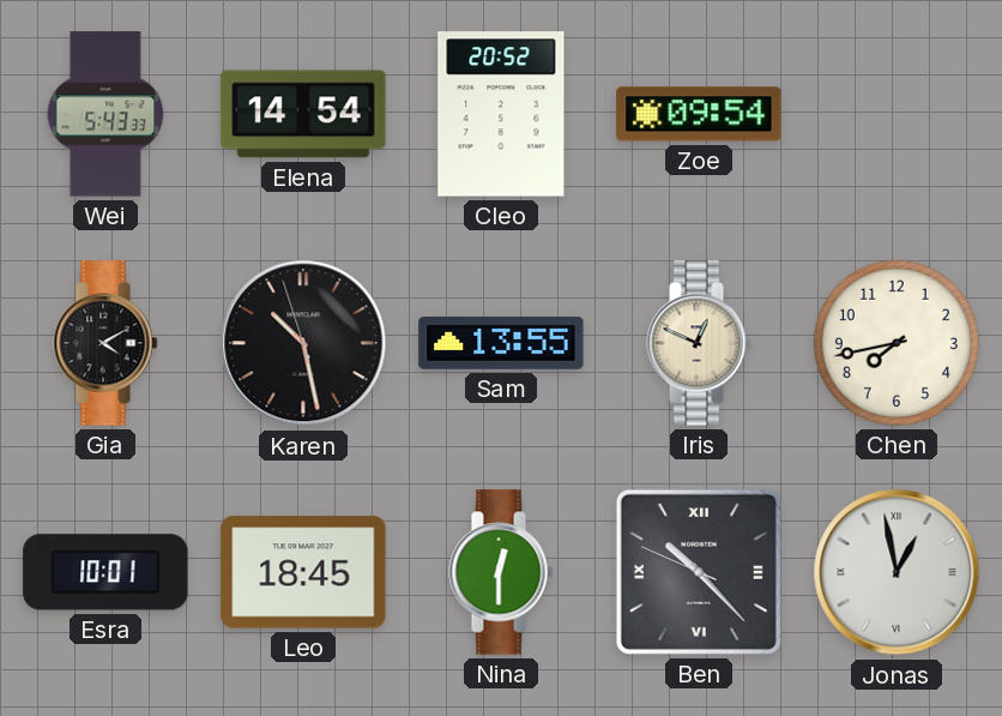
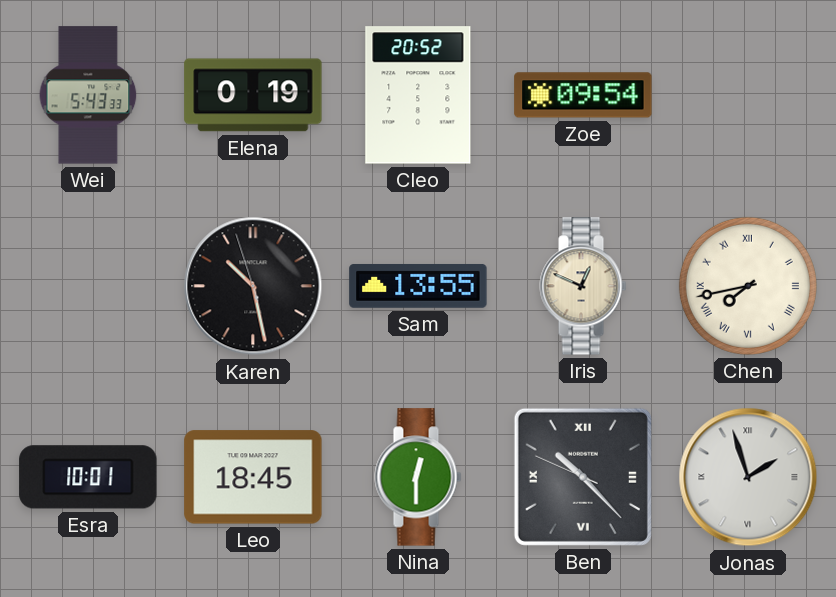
Elena: 14:54 -> 0:19 (253, 95)
Gia: 4:10 -> none (105, 343)
Chen numerals: Arabic -> Roman (748, 286)
Jonas: 12:58 -> 1:57 (748, 477)
